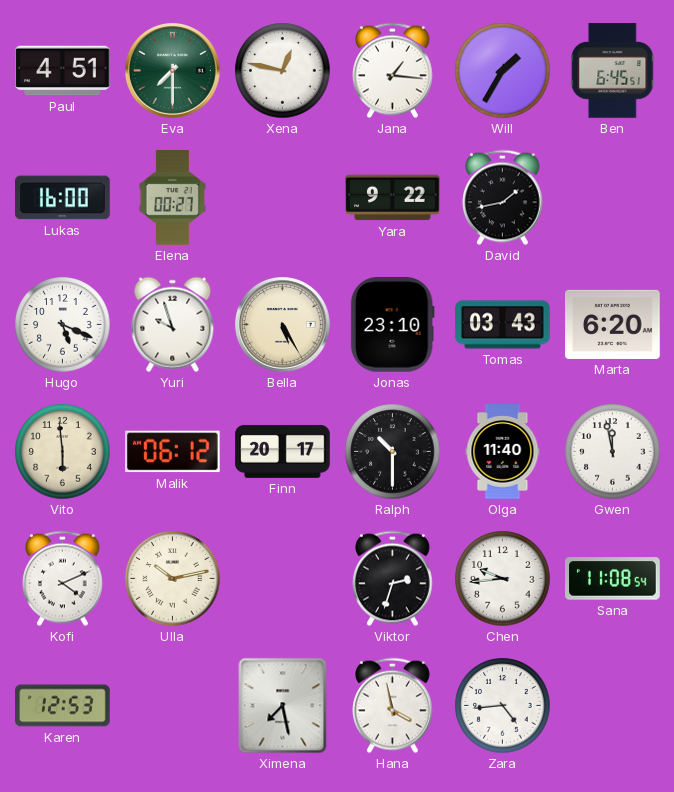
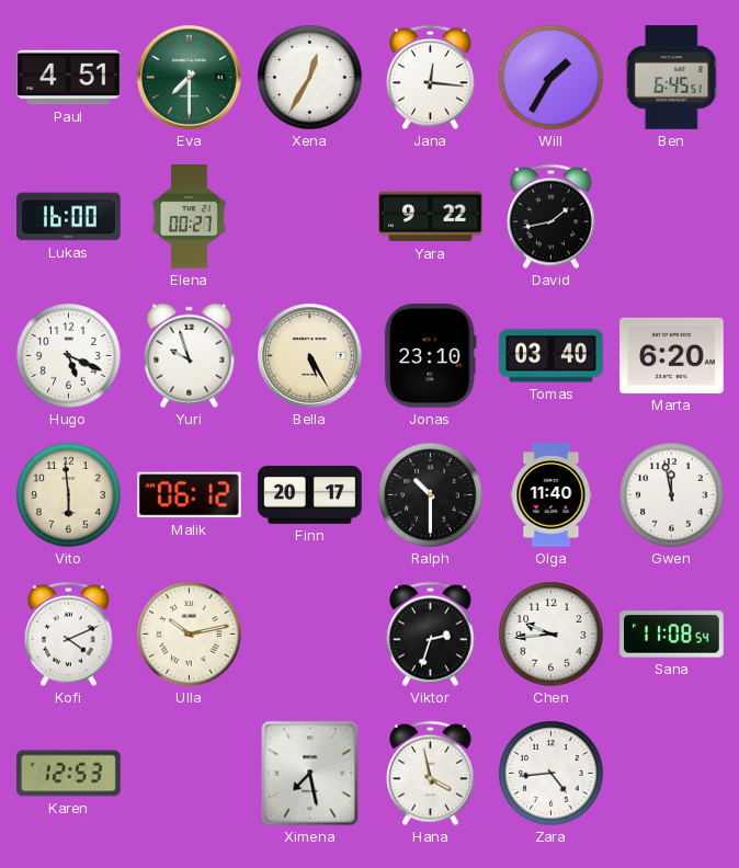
Xena: 12:47 -> 12:35 (310, 78)
Jana: 1:16 -> 12:16 (431, 78)
Tomas: 03:43 -> 03:40 (552, 356)
